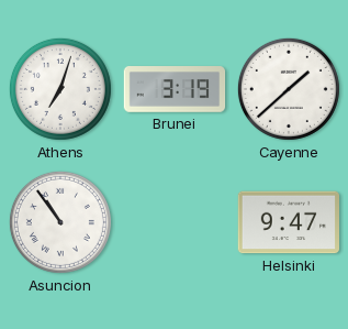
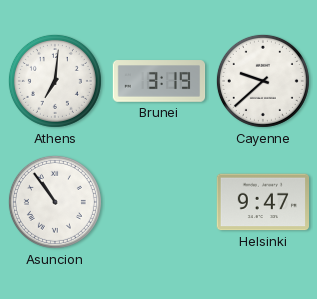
Athens: 7:03 -> 7:01 (55, 81)
Cayenne: 1:38 -> 9:38 (263, 81)
